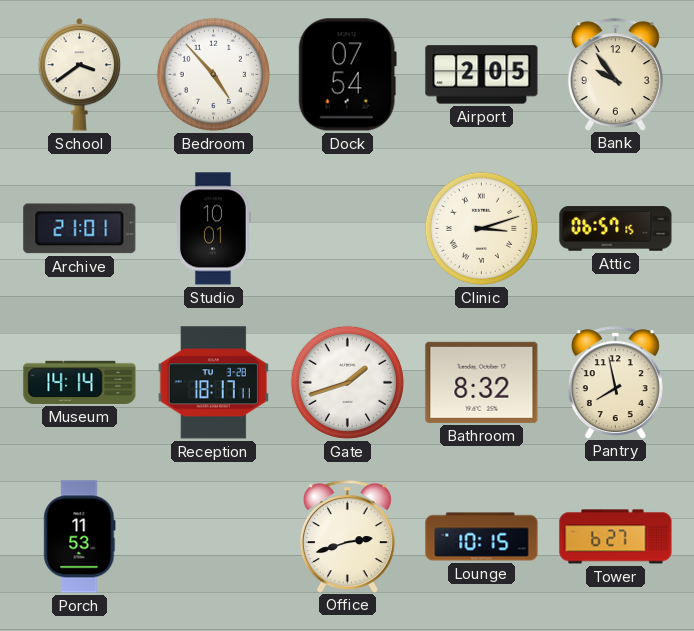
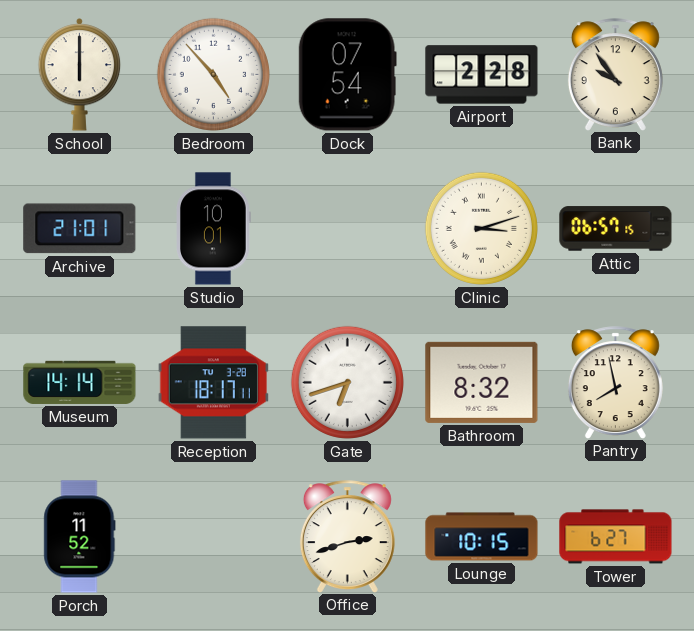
School: 3:39 -> 6:00 (80, 74)
Airport: 2:05 -> 2:28 (482, 75)
Gate: 1:42 -> 6:42 (347, 382)
Porch: 11:53 -> 11:52 (80, 537)
